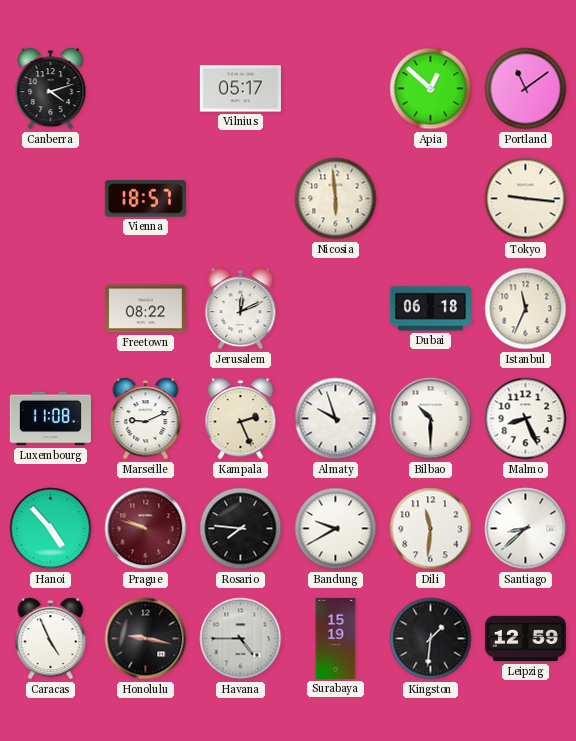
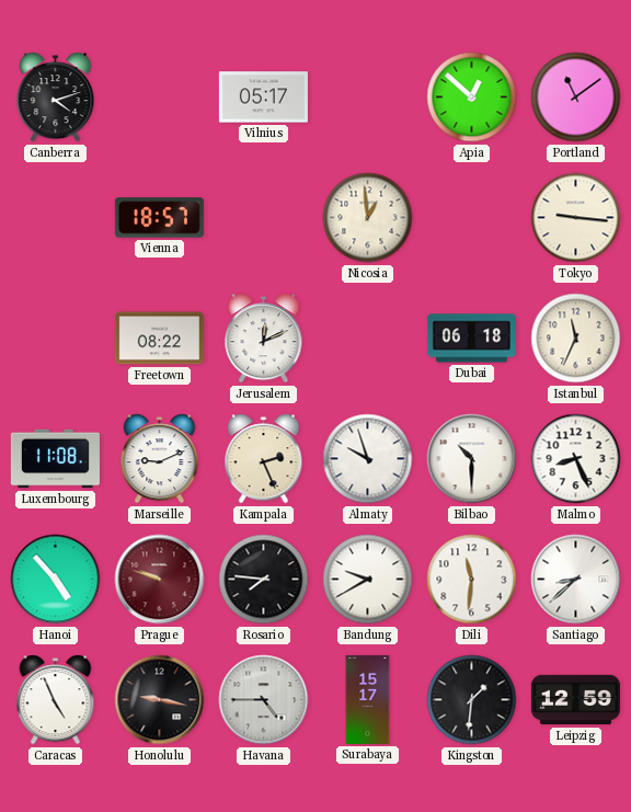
Nicosia: 5:59 -> 12:59 (368, 218)
Surabaya: 15:19 -> 15:17 (368, 699)
